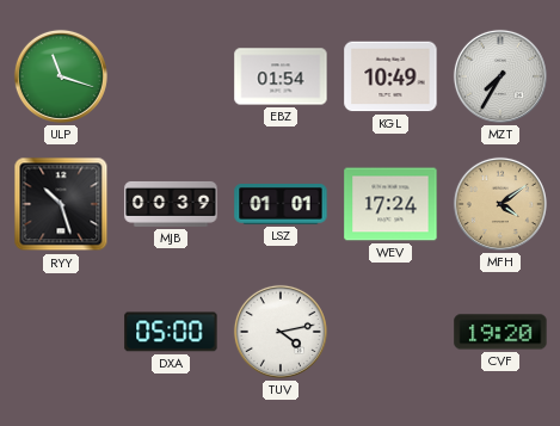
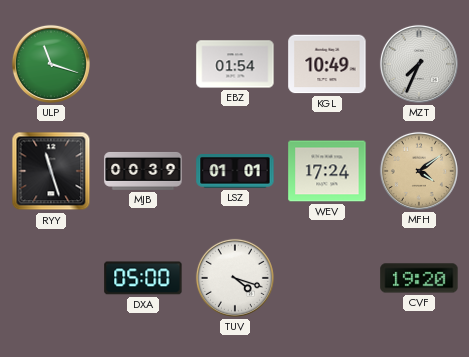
MZT: 7:35 -> 7:34 (419, 64)
RYY: 10:27 -> 11:27 (51, 171)
TUV: 4:13 -> 4:18 (235, 278)
